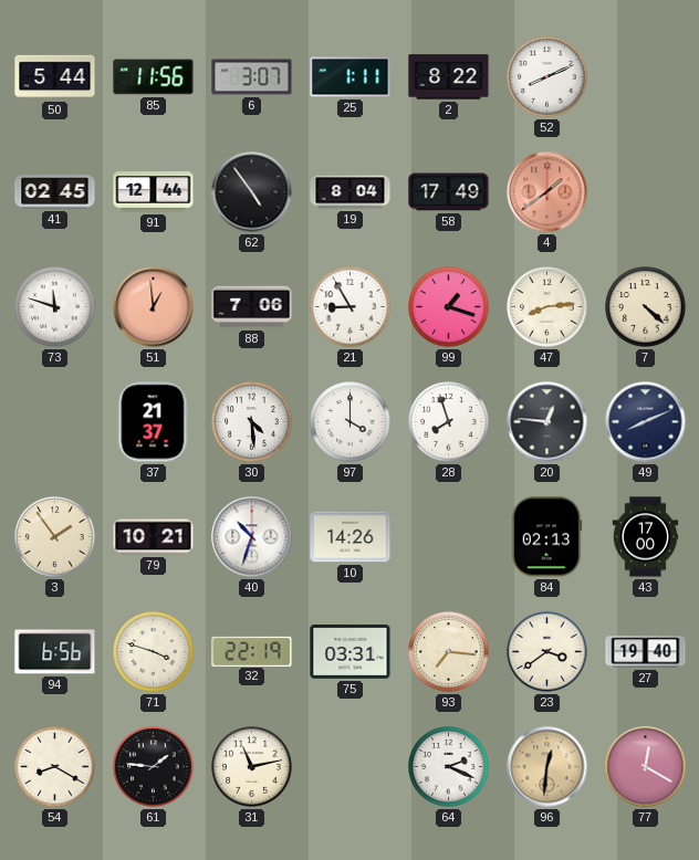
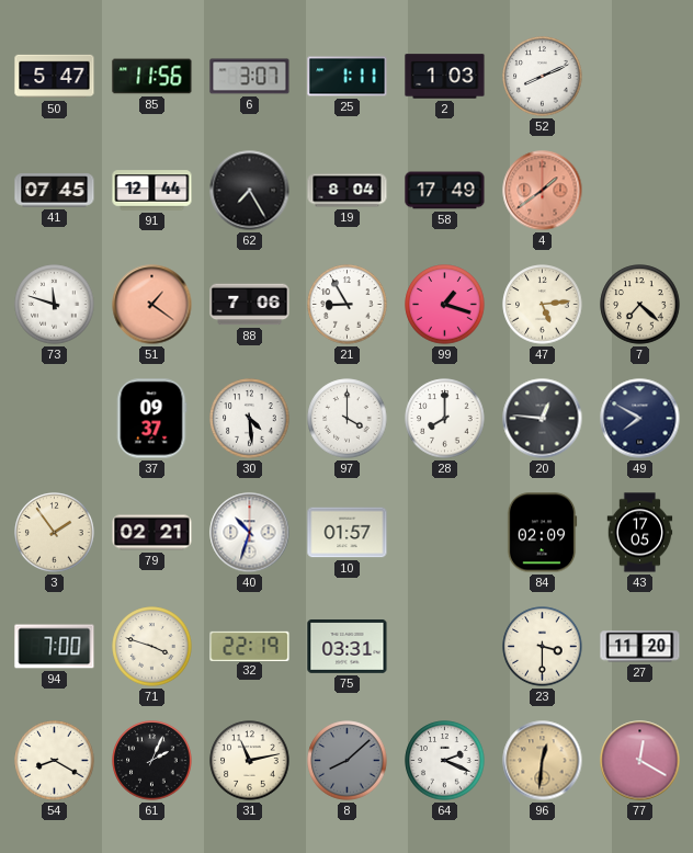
50: 5:44 -> 5:47 (55, 77)
2: 8:22 -> 1:03 (445, 77)
41: 02:45 -> 07:45 (55, 191)
62: 4:54 -> 7:25 (250, 191)
51: 12:59 -> 1:21 (152, 305)
47: 8:14 -> 5:14 (543, 305)
7: 4:22 -> 7:22 (640, 305)
37: 21:37 -> 09:37 (152, 419)
28: 7:57 -> 8:00 (445, 419)
49: 8:11 -> 7:50 (640, 419)
79: 10:21 -> 02:21 (152, 533)
10: 14:26 -> 01:57 (348, 533)
84: 02:13 -> 02:09 (542, 533)
43: 17:00 -> 17:05 (640, 533)
94: 6:56 -> 7:00 (55, 647)
93: 7:16 -> none (449, 652)
23: 3:39 -> 3:30 (543, 647)
27: 19:40 -> 11:20 (640, 647)
61: 1:46 -> 2:04 (152, 761)
8: none -> 8:08 (348, 761)
